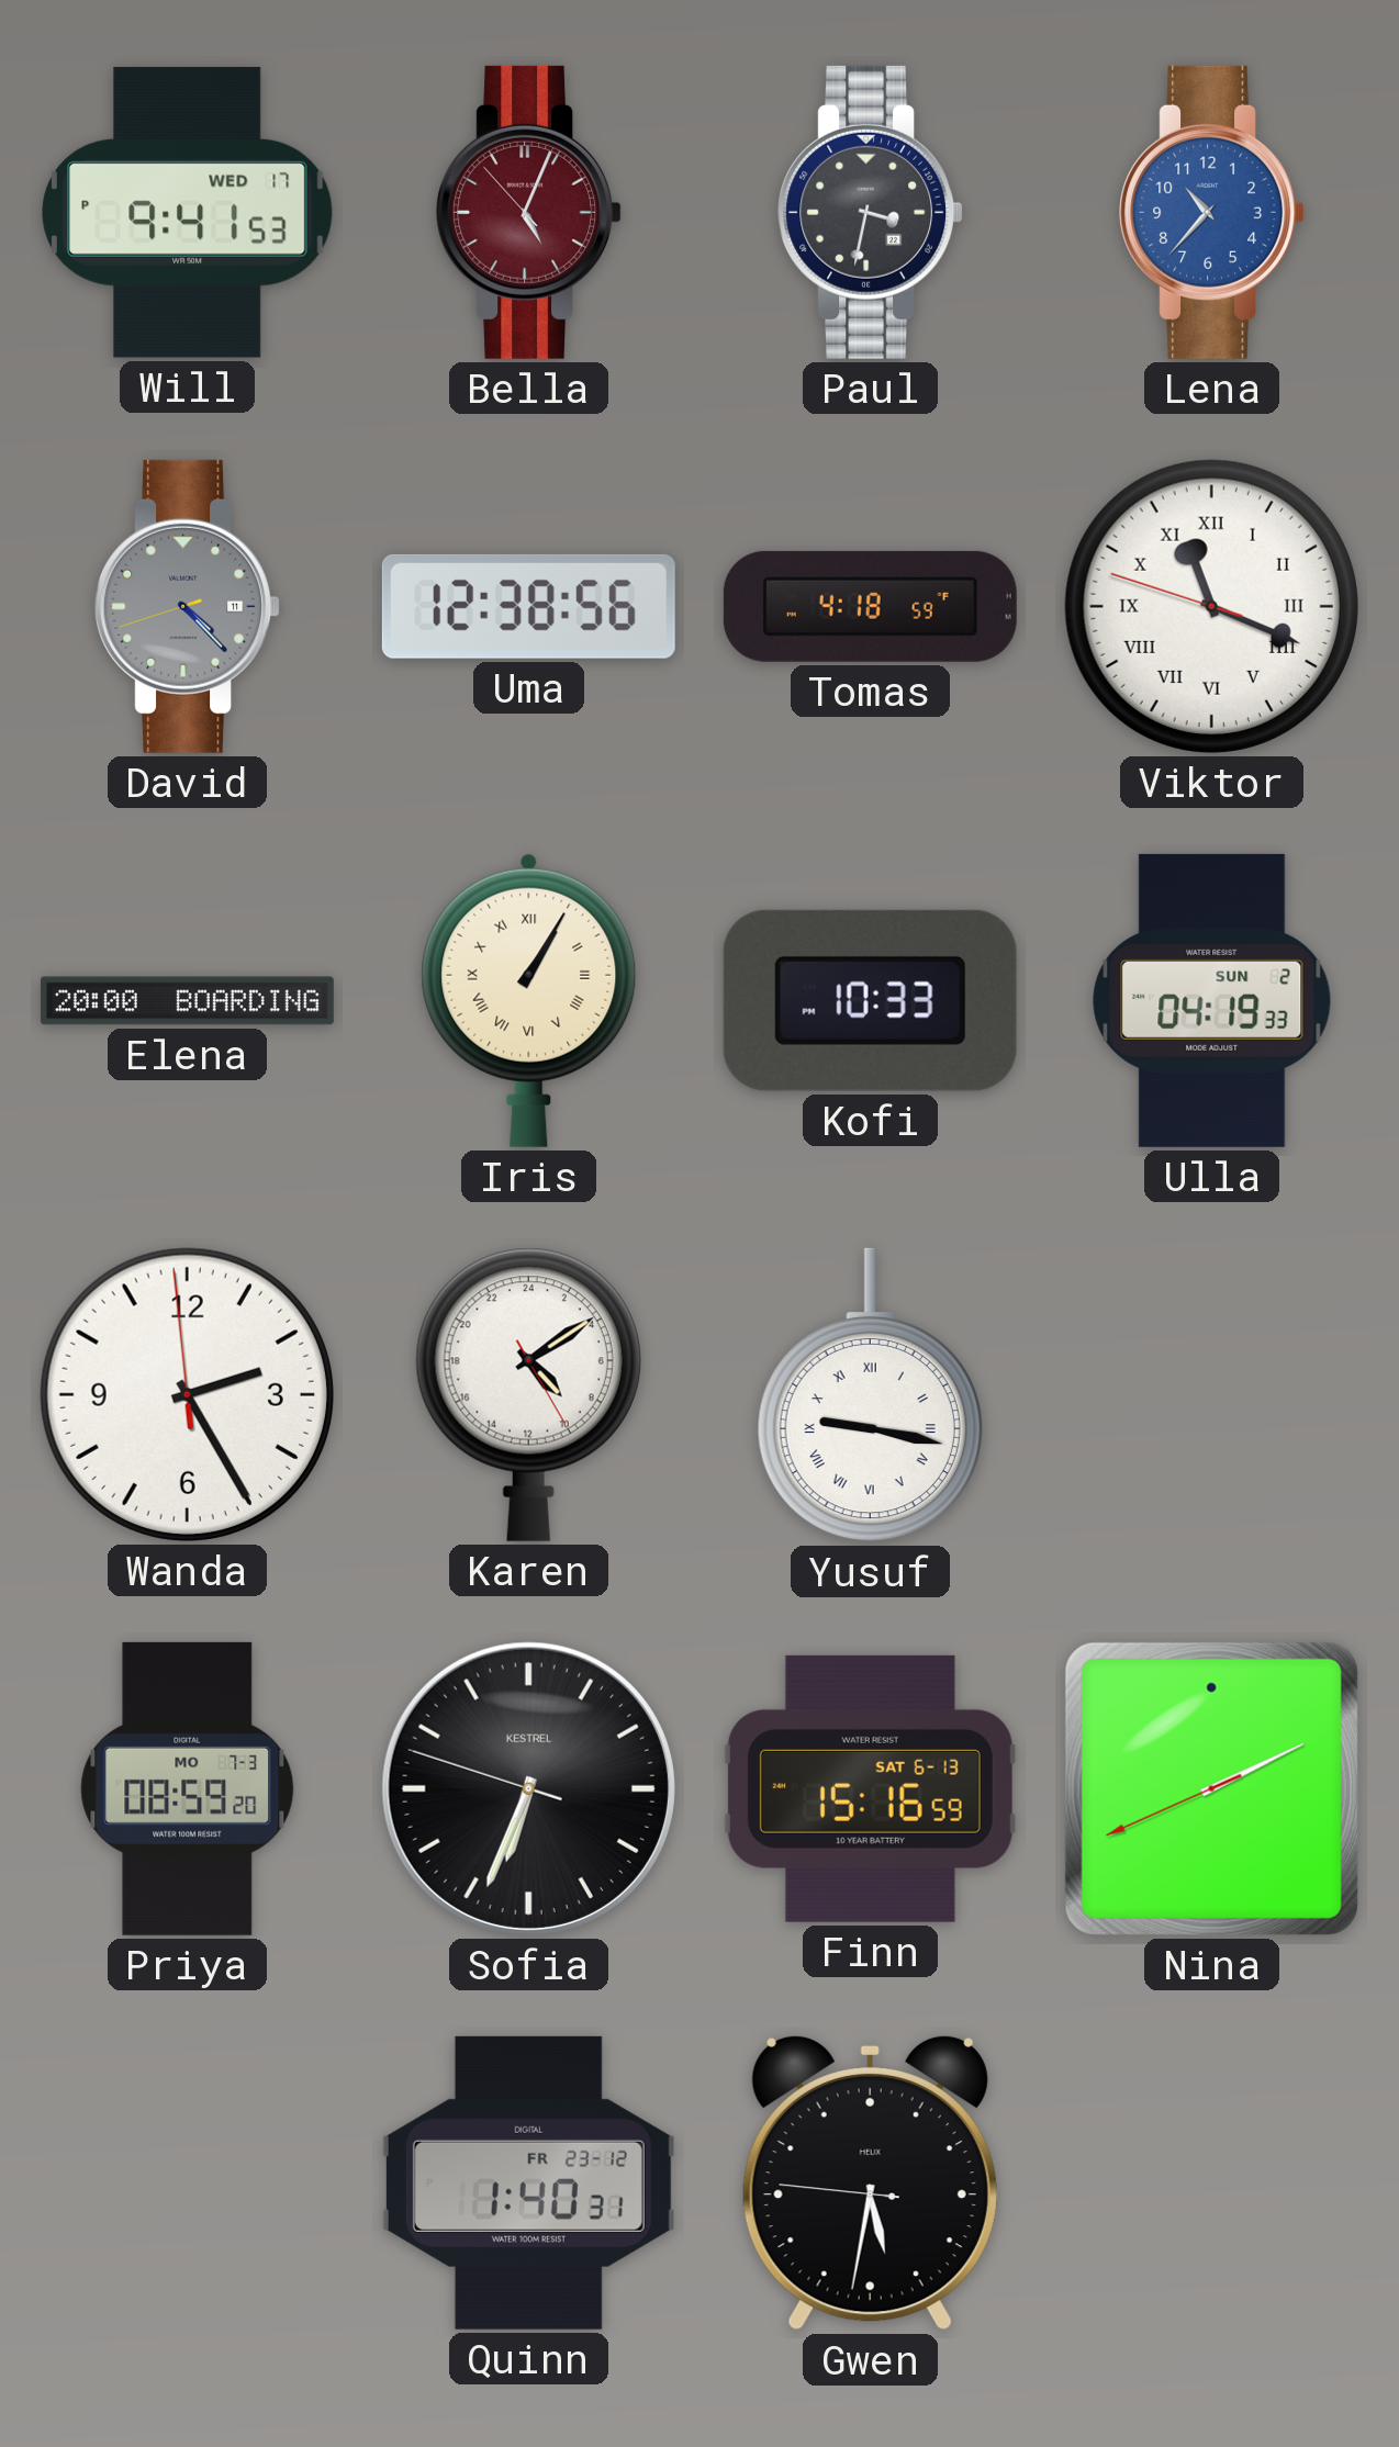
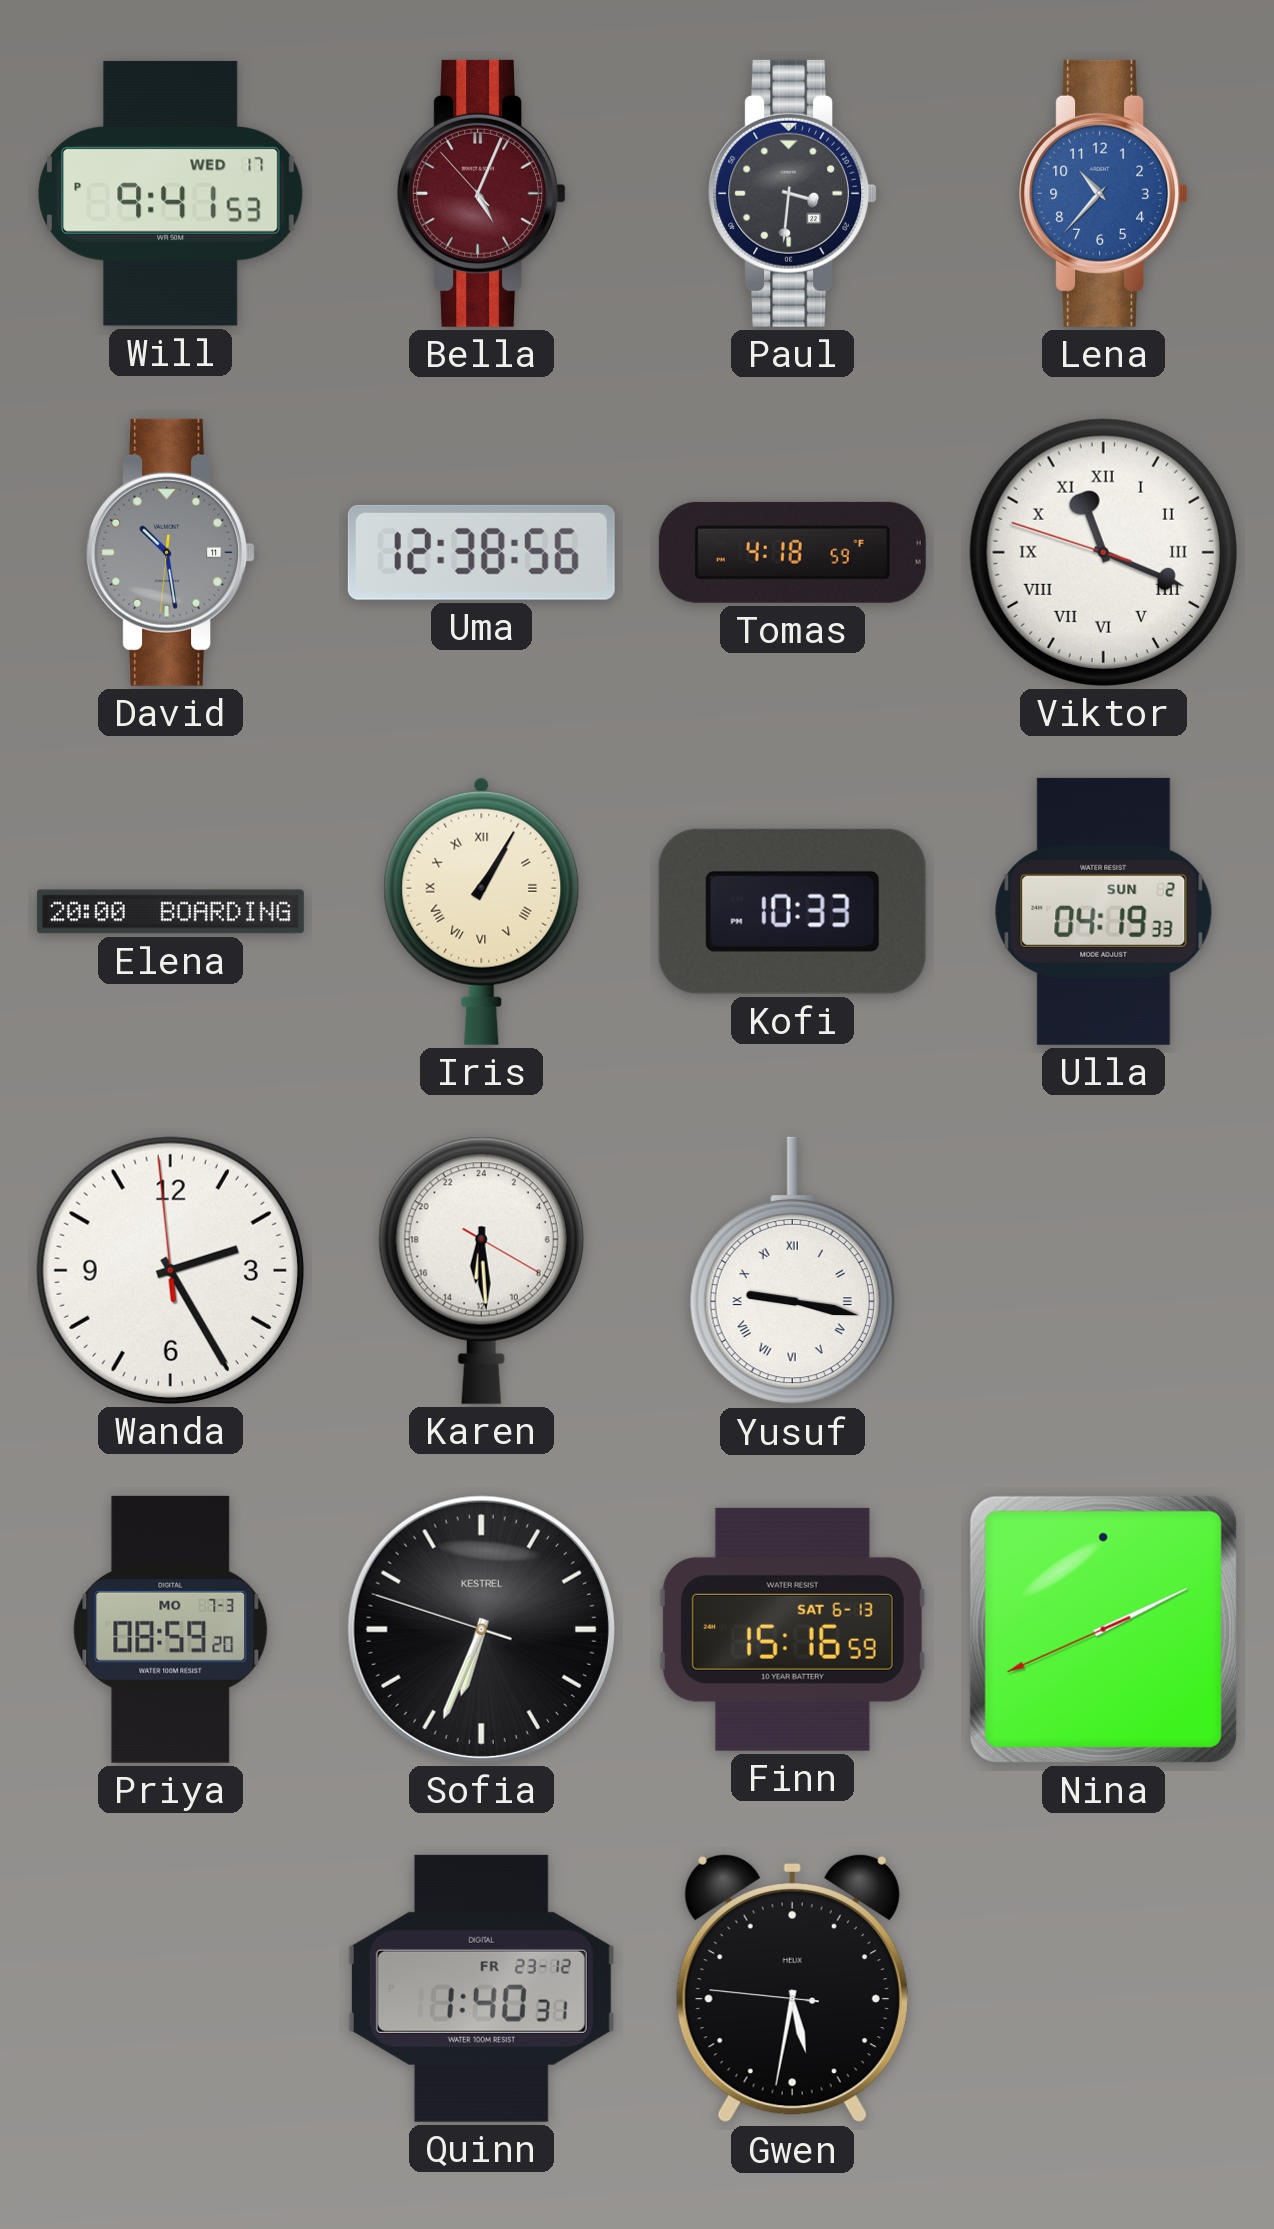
Paul: 3:32 -> 3:31 (793, 193)
David: 4:22 -> 10:28 (171, 552)
Karen: 9:09 -> 12:29 (481, 1270)
